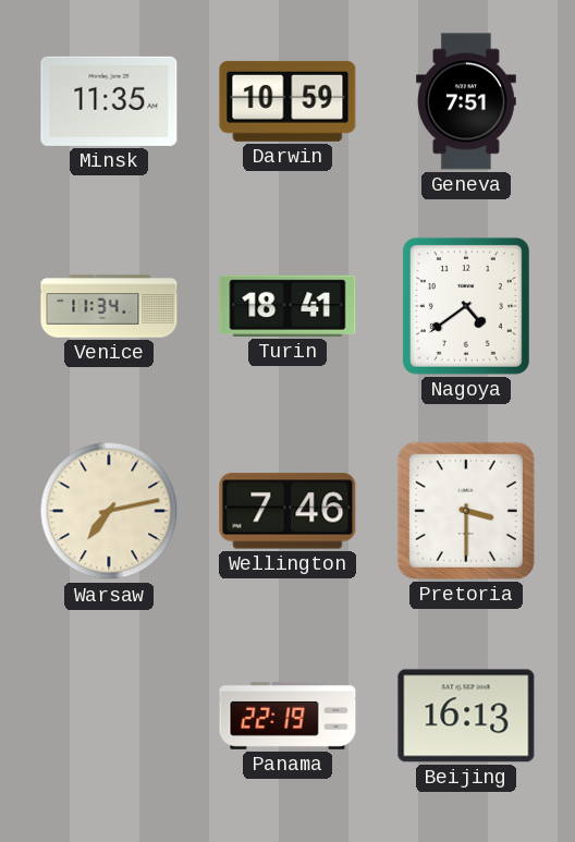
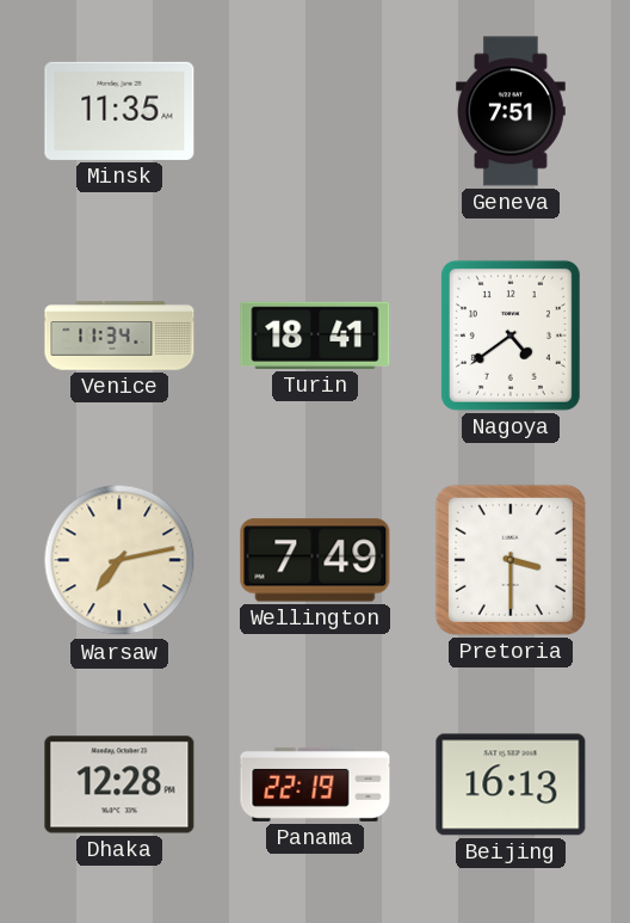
Darwin: 10:59 -> none (287, 101)
Wellington: 7:46 -> 7:49 (315, 560)
Dhaka: none -> 12:28 (119, 784)
